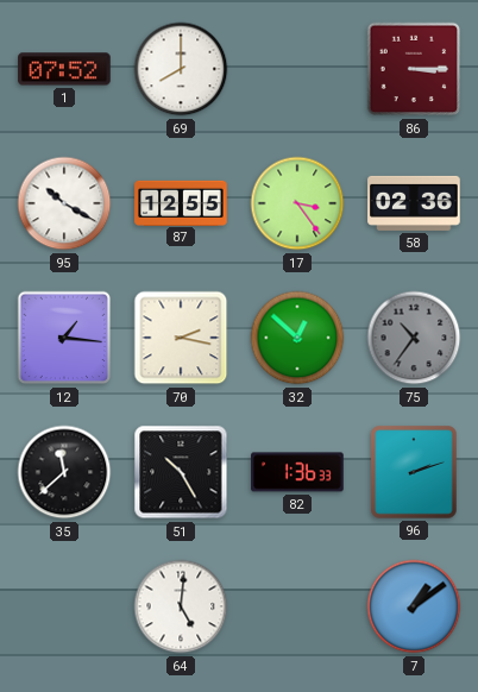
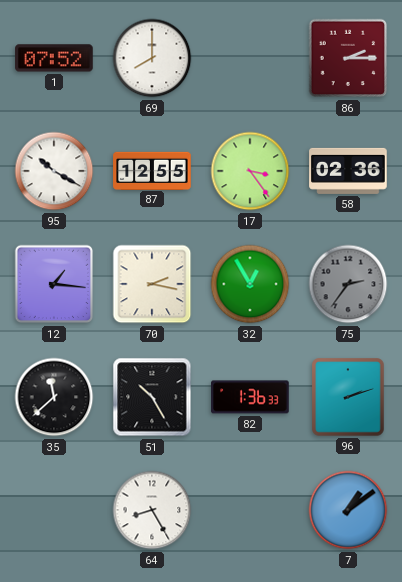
86: 3:15 -> 2:15 (348, 58)
32: 12:52 -> 12:55 (250, 284)
75: 10:36 -> 2:36 (348, 284)
64: 5:01 -> 8:25 (152, 510)
